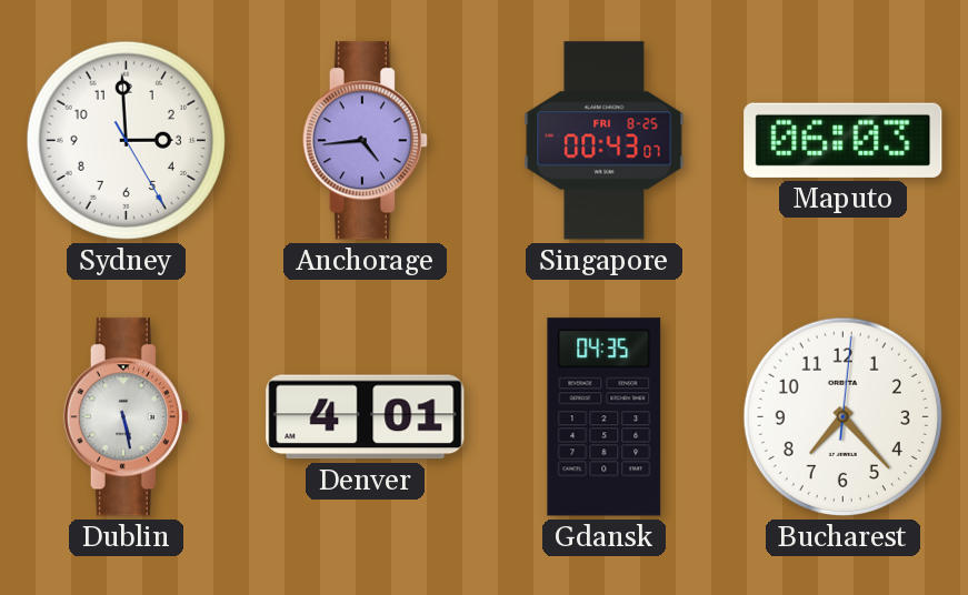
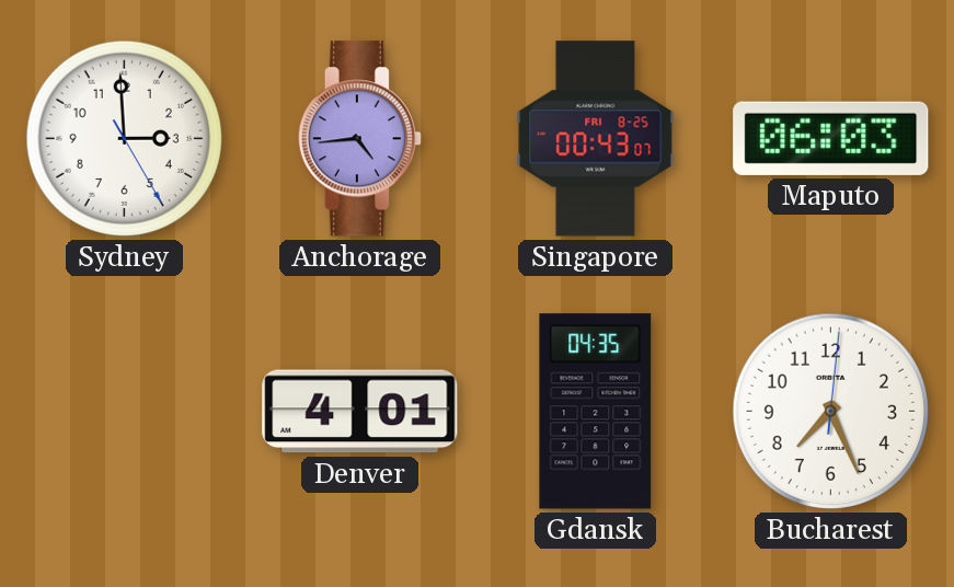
Dublin: 5:28 -> none (126, 417)
Bucharest: 7:23 -> 7:26 (830, 411)
